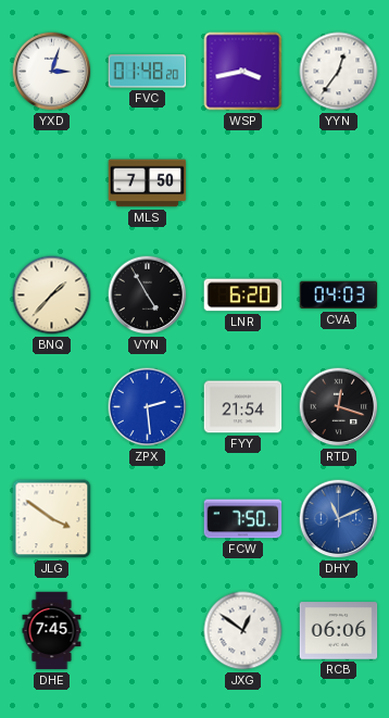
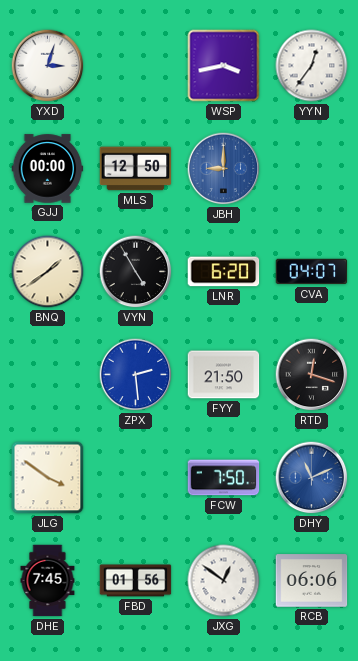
FVC: 01:48 -> none (148, 72)
GJJ: none -> 00:00 (48, 169)
MLS: 7:50 -> 12:50 (136, 169)
JBH: none -> 9:00 (224, 169)
BNQ: 1:37 -> 1:39 (48, 272)
CVA: 04:03 -> 04:07 (312, 272)
FYY: 21:54 -> 21:50 (224, 375)
FBD: none -> 01:56 (136, 581)
